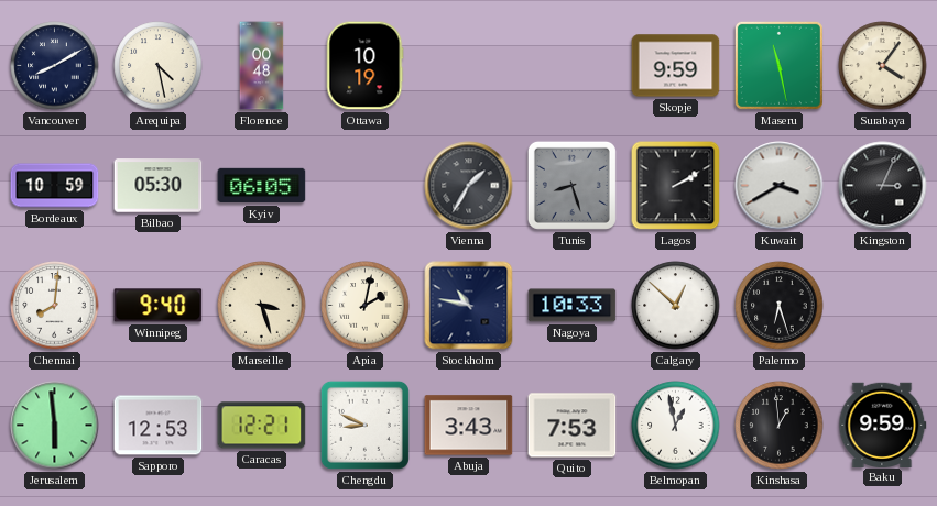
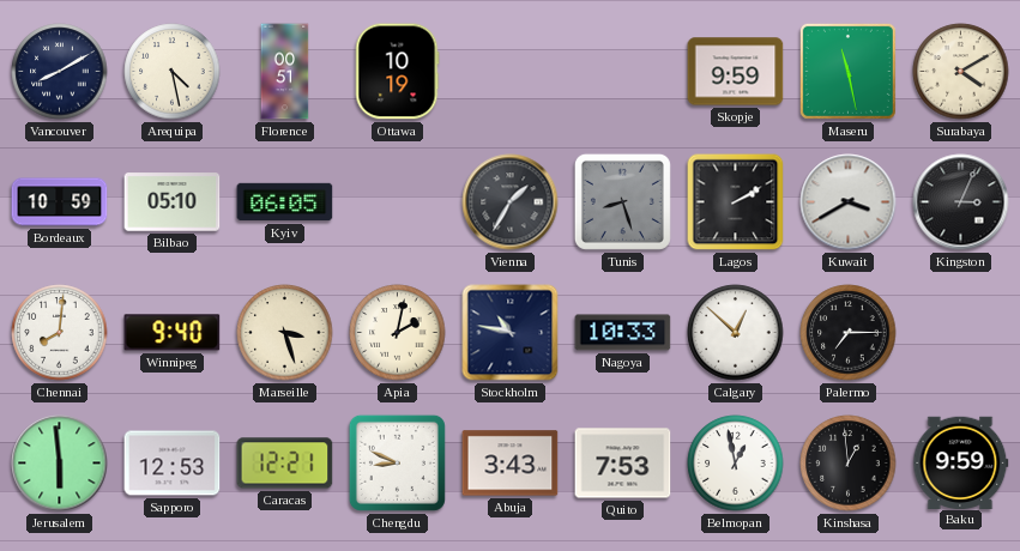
Florence: 00:48 -> 00:51 (285, 72)
Surabaya: 4:06 -> 4:10 (961, 72)
Bilbao: 05:30 -> 05:10 (173, 202)
Palermo: 6:27 -> 7:15 (849, 333)
